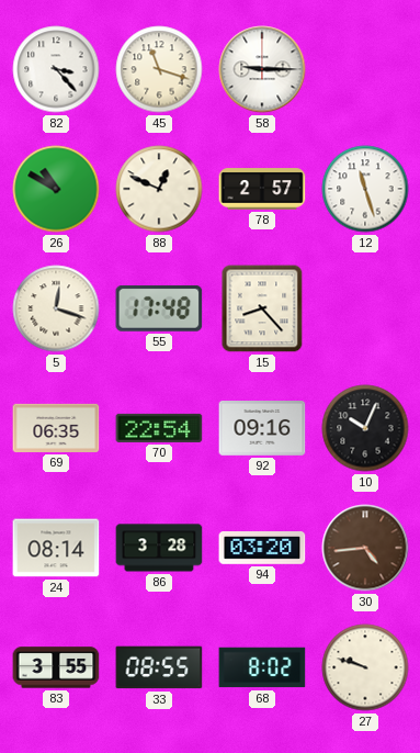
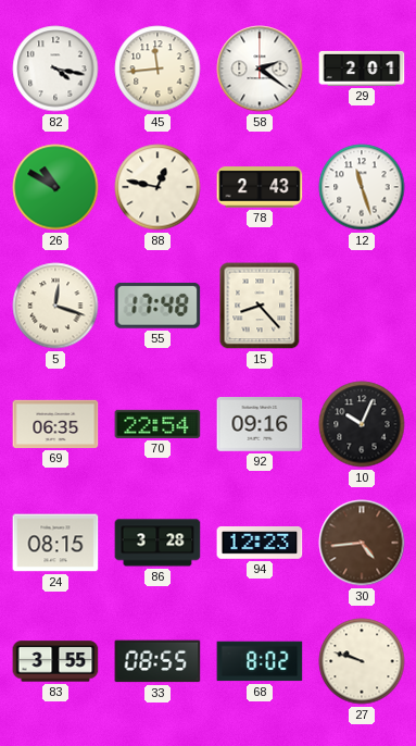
82: 3:23 -> 4:17 (55, 69)
45: 11:18 -> 11:44 (157, 69)
58: 9:15 -> 2:21 (260, 69)
29: none -> 2:01 (362, 69)
88: 12:49 -> 12:47 (157, 187)
78: 2:57 -> 2:43 (260, 187)
24: 08:14 -> 08:15 (55, 543)
94: 03:20 -> 12:23 (260, 544)
